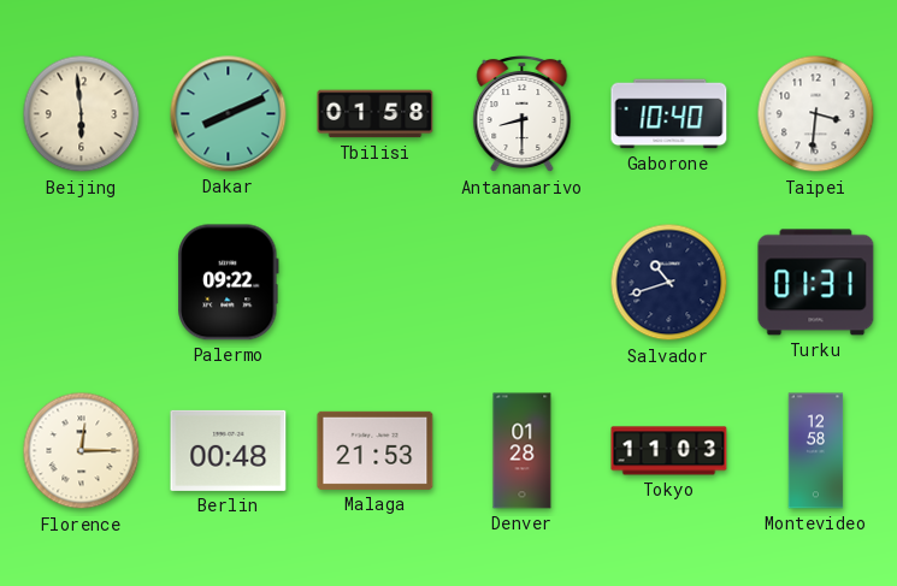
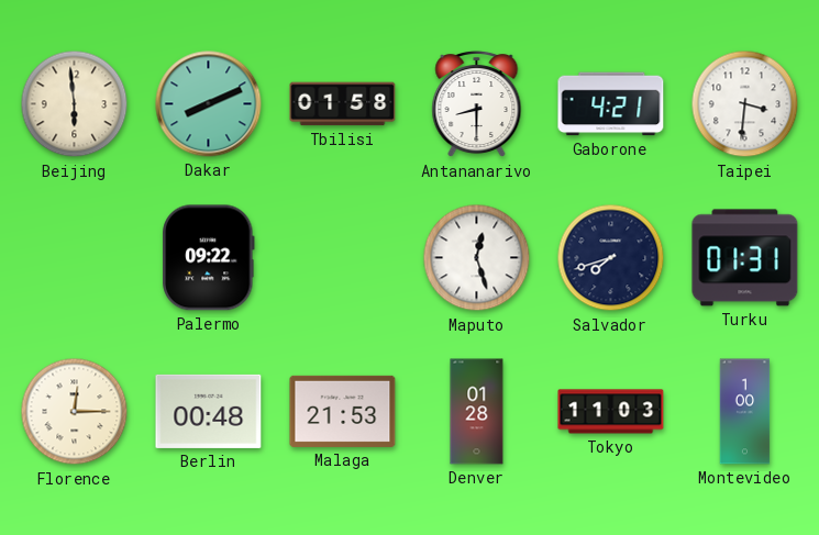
Gaborone: 10:40 -> 4:21 (611, 104)
Maputo: none -> 12:27 (477, 258)
Salvador: 10:42 -> 7:42 (611, 258)
Montevideo: 12:58 -> 1:00 (745, 412)
